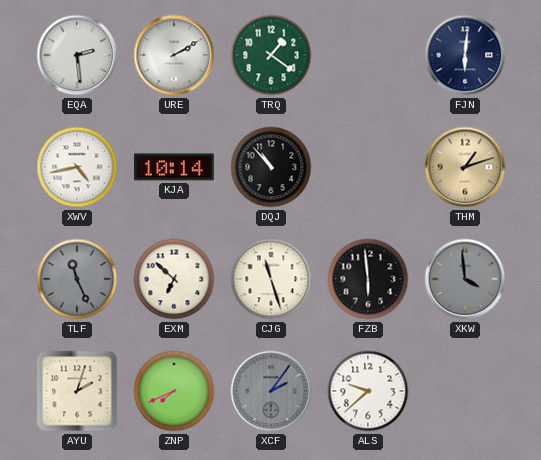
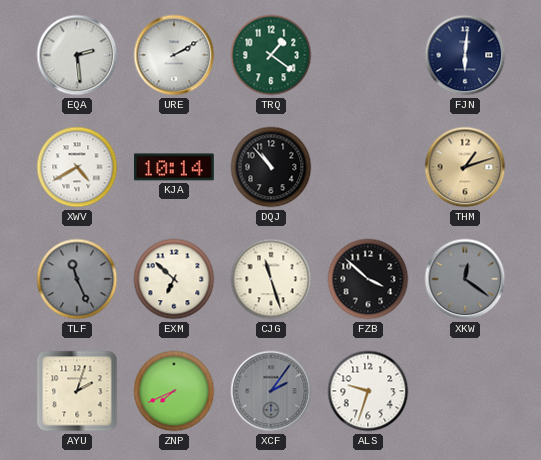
XWV: 4:43 -> 4:40 (77, 167)
FZB: 5:59 -> 3:52 (368, 279)
XKW: 3:59 -> 12:21 (465, 279)
ALS: 9:38 -> 9:33 (368, 391)
